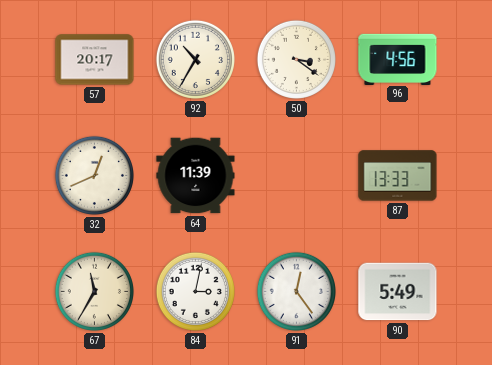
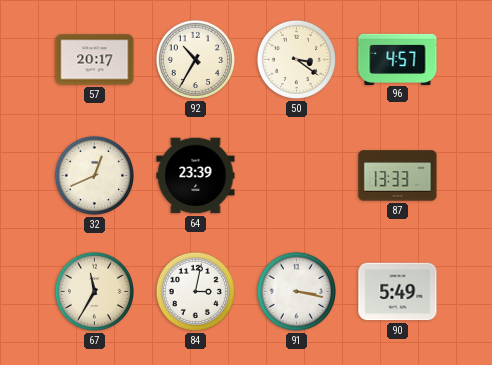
96: 4:56 -> 4:57 (398, 59)
64: 11:39 -> 23:39 (196, 176)
91: 12:24 -> 3:17 (296, 291)
